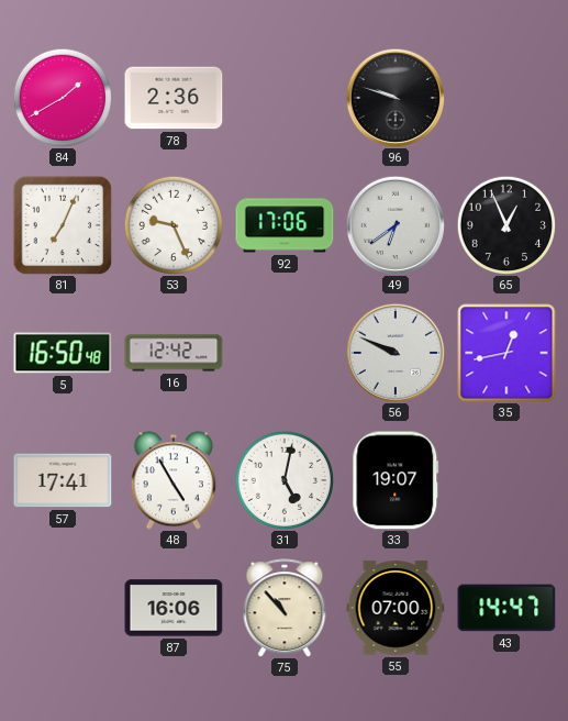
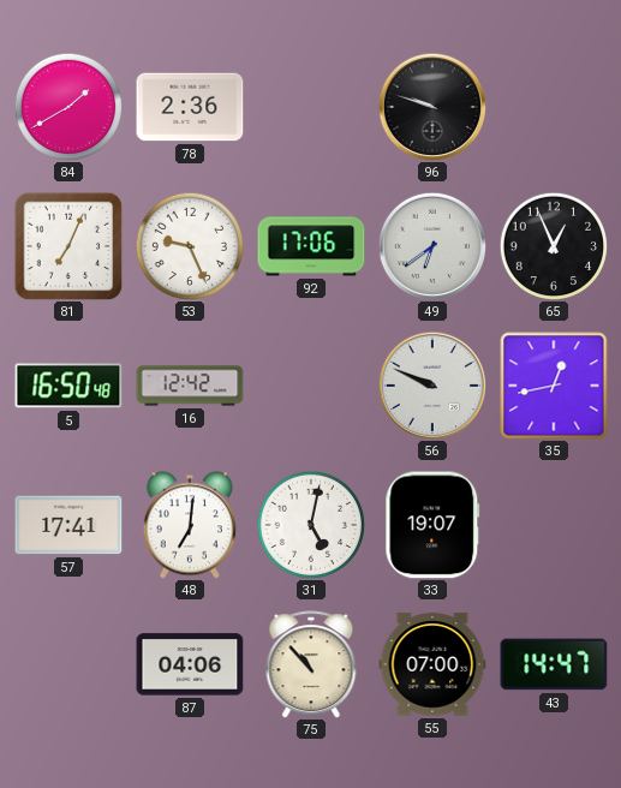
48: 4:55 -> 7:01 (190, 525)
87: 16:06 -> 04:06 (190, 664)
